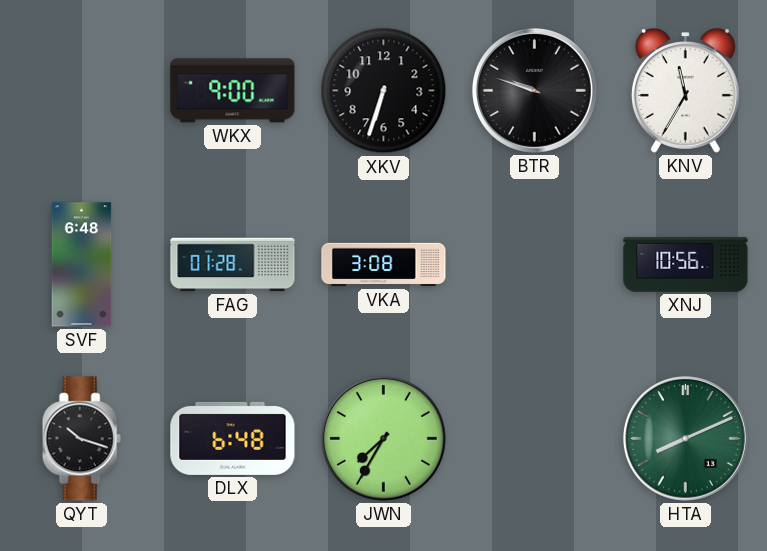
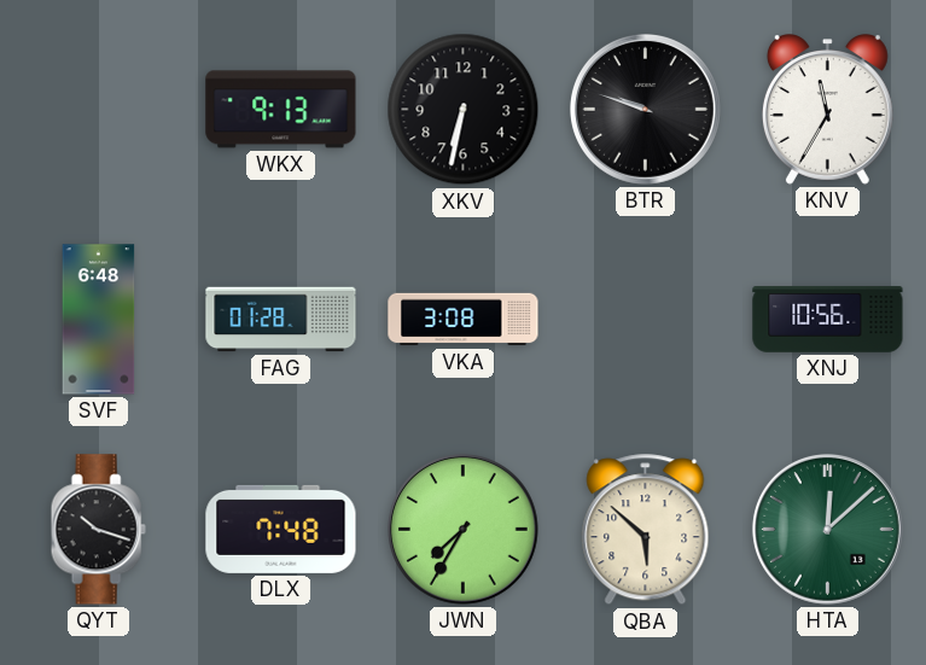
WKX: 9:00 -> 9:13 (281, 110)
XKV: 6:33 -> 6:32 (464, 110)
DLX: 6:48 -> 7:48 (281, 529)
QBA: none -> 5:52 (646, 530)
HTA: 8:11 -> 12:08 (827, 529)
